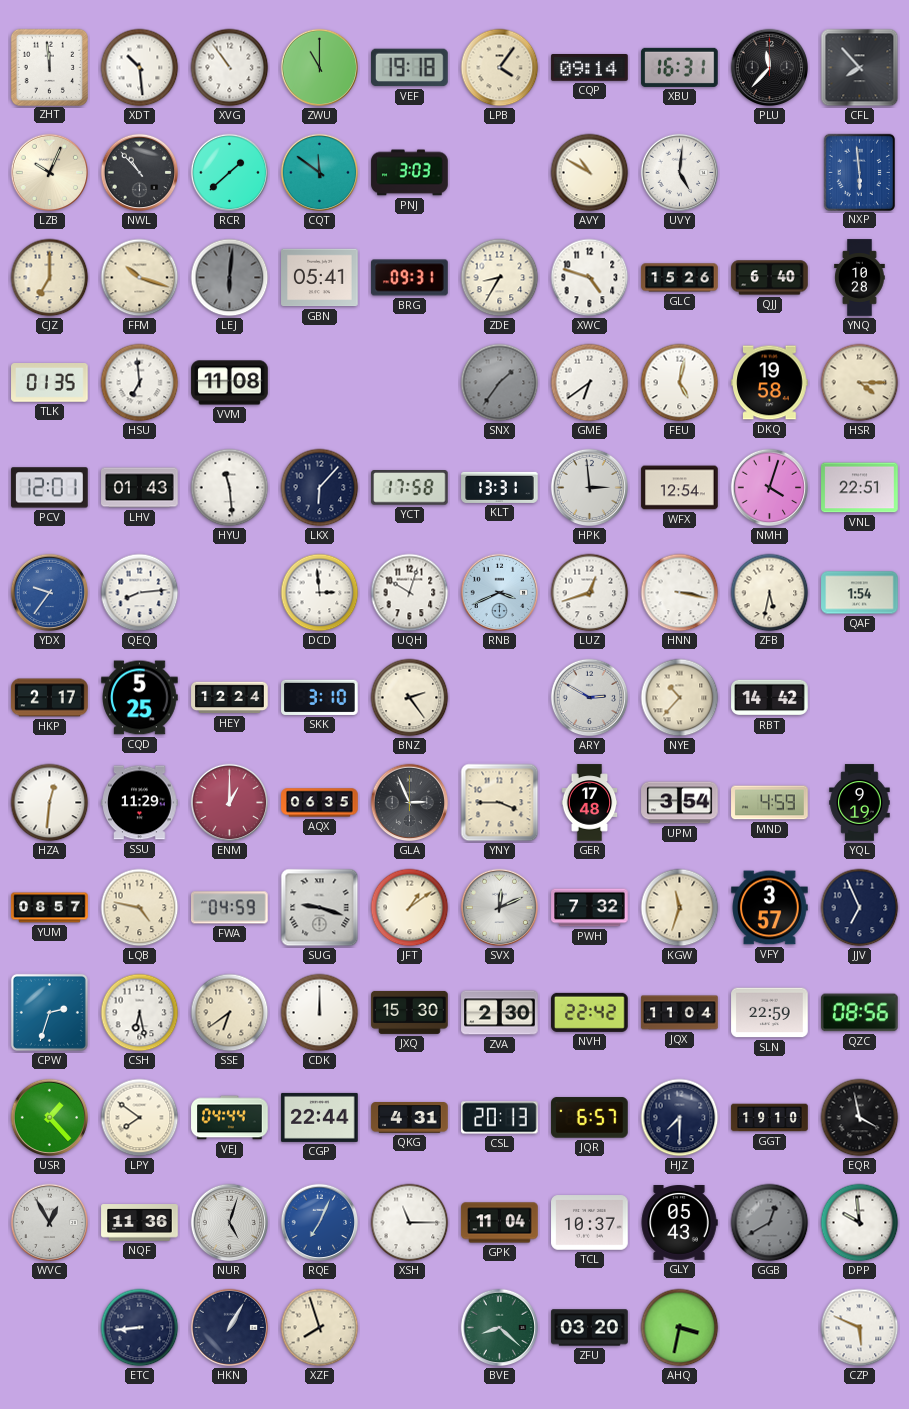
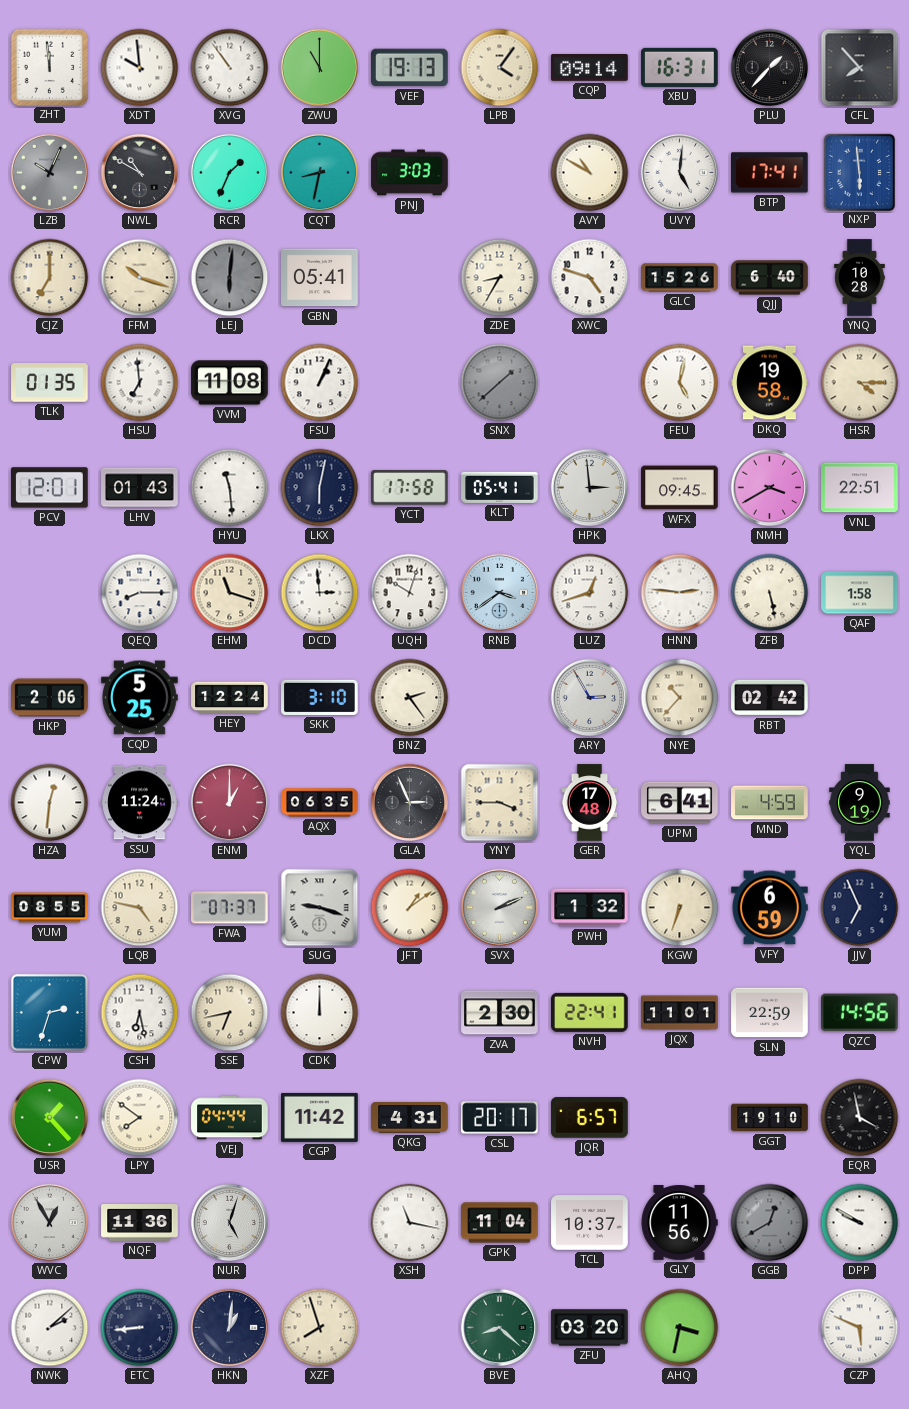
XDT: 10:29 -> 9:59 (140, 68)
VEF: 19:18 -> 19:13 (410, 68)
PLU: 11:37 -> 1:37 (770, 68)
LZB dial: cream -> grey (50, 173)
NWL: 10:53 -> 10:50 (140, 173)
RCR: 1:38 -> 1:34 (230, 173)
CQT: 11:51 -> 8:32 (320, 173)
BTP: none -> 17:41 (770, 173)
BRG: 09:31 -> none (410, 278)
FSU: none -> 1:04 (320, 383)
SNX: 1:36 -> 1:38 (500, 383)
GME: 6:39 -> none (590, 383)
LKX: 6:07 -> 6:02 (320, 488)
KLT: 13:31 -> 05:41 (500, 487)
WFX: 12:54 -> 09:45 (680, 488)
NMH: 4:03 -> 3:40 (770, 488)
YDX: 9:36 -> none (50, 593)
QEQ: 8:14 -> 8:15 (140, 593)
EHM: none -> 11:18 (230, 593)
RNB: 3:41 -> 3:39 (500, 593)
HNN: 3:17 -> 2:46 (680, 593)
ZFB: 5:32 -> 5:28 (770, 593)
QAF: 1:54 -> 1:58 (860, 593)
HKP: 2:17 -> 2:06 (50, 698)
ARY: 2:50 -> 2:55 (590, 698)
RBT: 14:42 -> 02:42 (770, 698)
SSU: 11:29 -> 11:24 (140, 803)
UPM: 3:54 -> 6:41 (680, 803)
YUM: 08:57 -> 08:55 (50, 908)
FWA: 04:59 -> 07:37 (230, 908)
SVX: 12:11 -> 2:11 (500, 908)
PWH: 7:32 -> 1:32 (590, 908)
KGW: 11:33 -> 6:33 (680, 908)
VFY: 3:57 -> 6:59 (770, 908)
SSE: 6:39 -> 6:43 (230, 1013)
JXQ: 15:30 -> none (410, 1012)
NVH: 22:42 -> 22:41 (590, 1012)
JQX: 11:04 -> 11:01 (680, 1013)
QZC: 08:56 -> 14:56 (860, 1013)
CGP: 22:44 -> 11:42 (320, 1117)
CSL: 20:13 -> 20:17 (500, 1118)
HJZ: 7:30 -> none (680, 1118)
RQE: 7:04 -> none (320, 1223)
XSH: 11:15 -> 11:17 (410, 1223)
GLY: 05:43 -> 11:56 (679, 1223)
DPP: 9:59 -> 9:50 (860, 1223)
NWK: none -> 2:08 (50, 1328)
HKN: 1:05 -> 1:01 (230, 1328)
